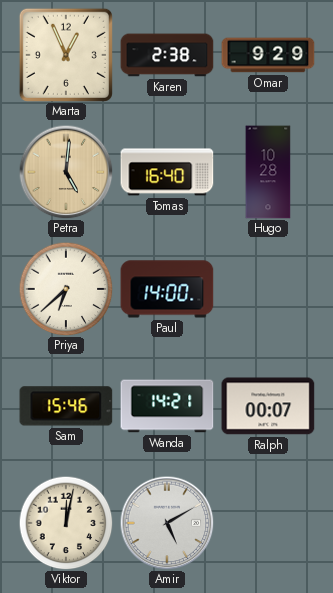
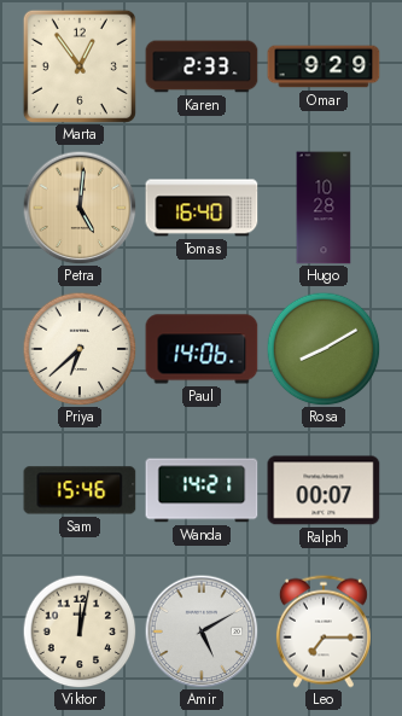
Marta: 12:56 -> 12:54 (80, 66)
Karen: 2:38 -> 2:33 (202, 66)
Paul: 14:00 -> 14:06 (202, 349)
Rosa: none -> 8:10 (324, 349)
Leo: none -> 7:15 (324, 631)
